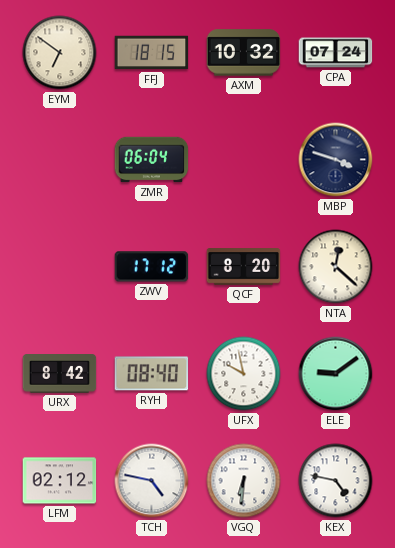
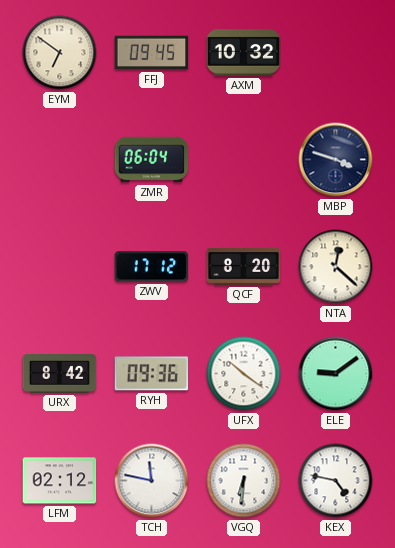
FFJ: 18:15 -> 09:45 (152, 53)
CPA: 07:24 -> none (336, 53)
RYH: 08:40 -> 09:36 (152, 374)
UFX: 9:58 -> 10:21 (244, 374)
TCH: 4:47 -> 11:47 (152, 481)
